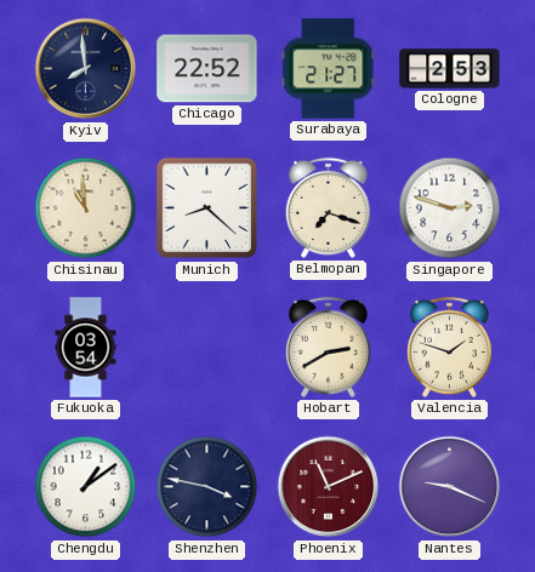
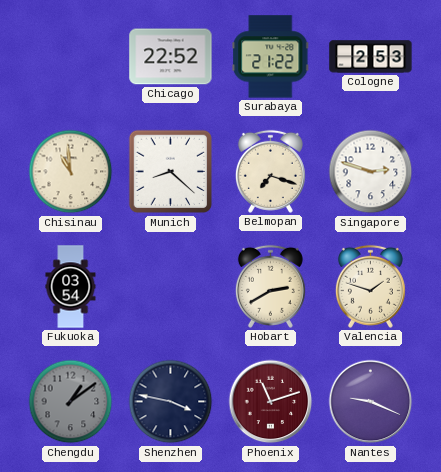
Kyiv: 7:59 -> none (86, 69)
Surabaya: 21:27 -> 21:22 (271, 57)
Chengdu dial: white -> grey (71, 402)
Phoenix: 11:11 -> 11:12 (271, 402)
